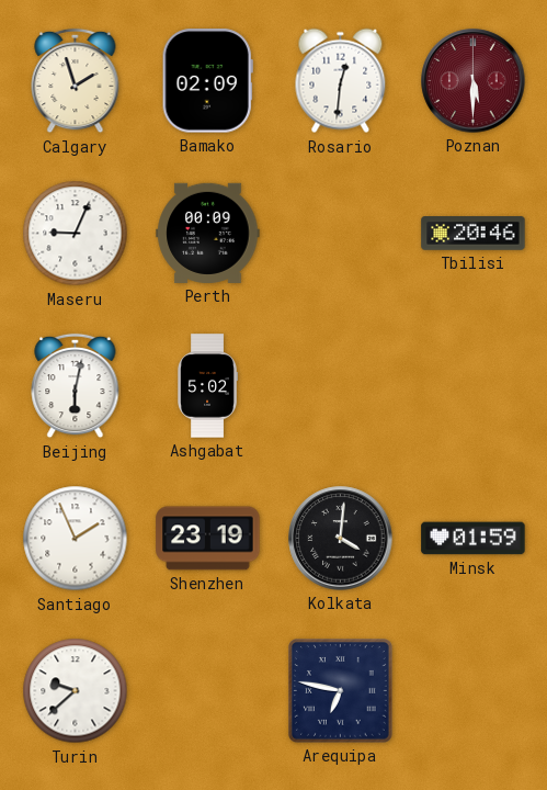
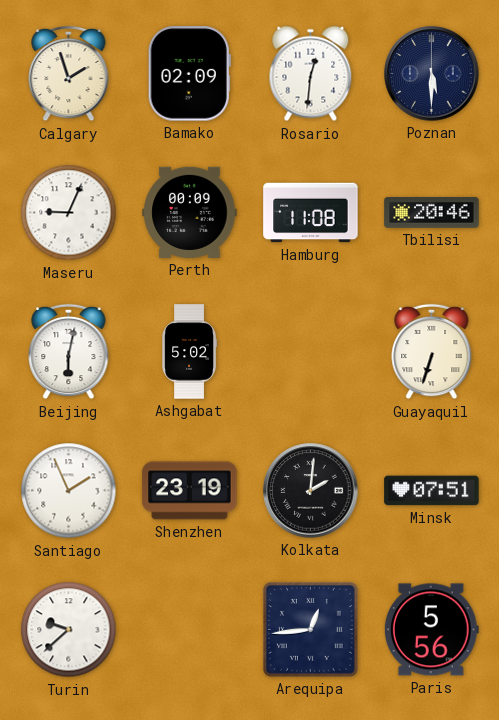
Poznan dial: burgundy -> navy (432, 74)
Hamburg: none -> 11:08 (311, 213)
Guayaquil: none -> 6:33 (432, 352)
Kolkata: 4:01 -> 2:01 (311, 491)
Minsk: 01:59 -> 07:51 (432, 491)
Arequipa: 6:47 -> 12:44 (311, 630)
Paris: none -> 5:56 (431, 630)
